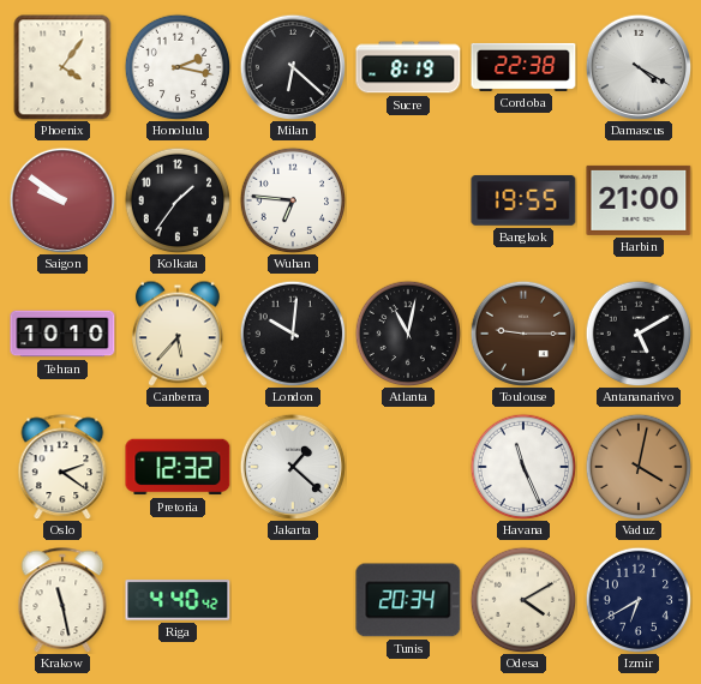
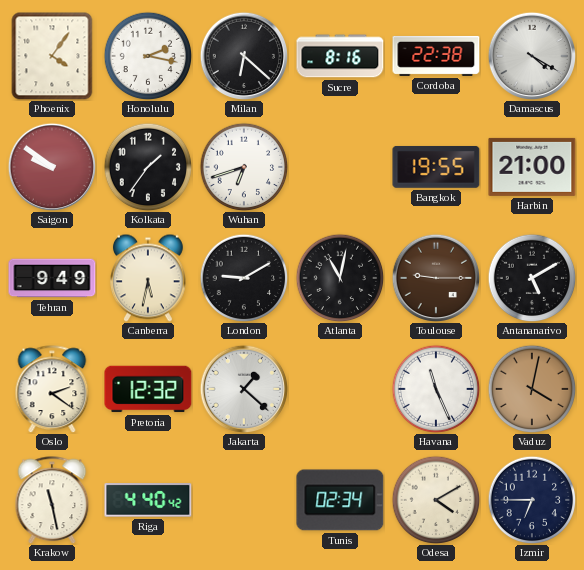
Sucre: 8:19 -> 8:16 (340, 56)
Wuhan: 6:46 -> 6:42 (244, 167)
Tehran: 10:10 -> 9:49 (52, 278)
Canberra: 5:37 -> 5:32 (148, 278)
London: 10:01 -> 9:10 (244, 278)
Tunis: 20:34 -> 02:34 (340, 500)
Izmir: 6:40 -> 6:45 (532, 500)
